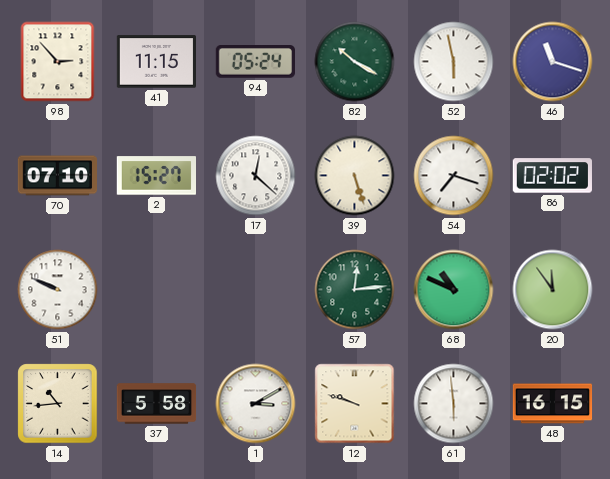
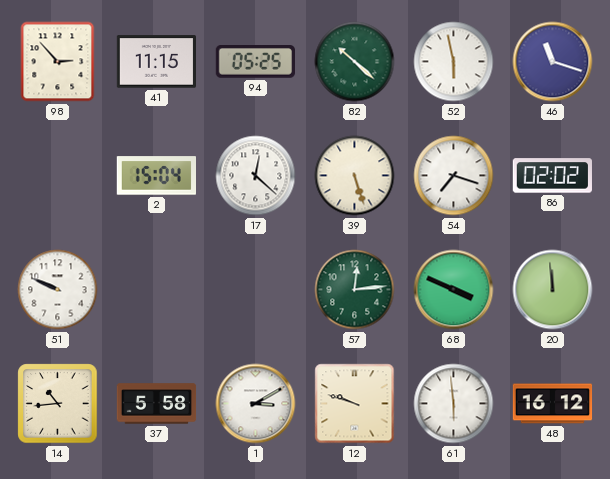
94: 05:24 -> 05:25 (255, 62)
82: 10:20 -> 10:22 (355, 62)
70: 07:10 -> none (58, 176)
2: 15:27 -> 15:04 (156, 176)
68: 10:49 -> 3:49 (454, 290)
20: 11:54 -> 11:59 (553, 290)
48: 16:15 -> 16:12 (553, 404)
